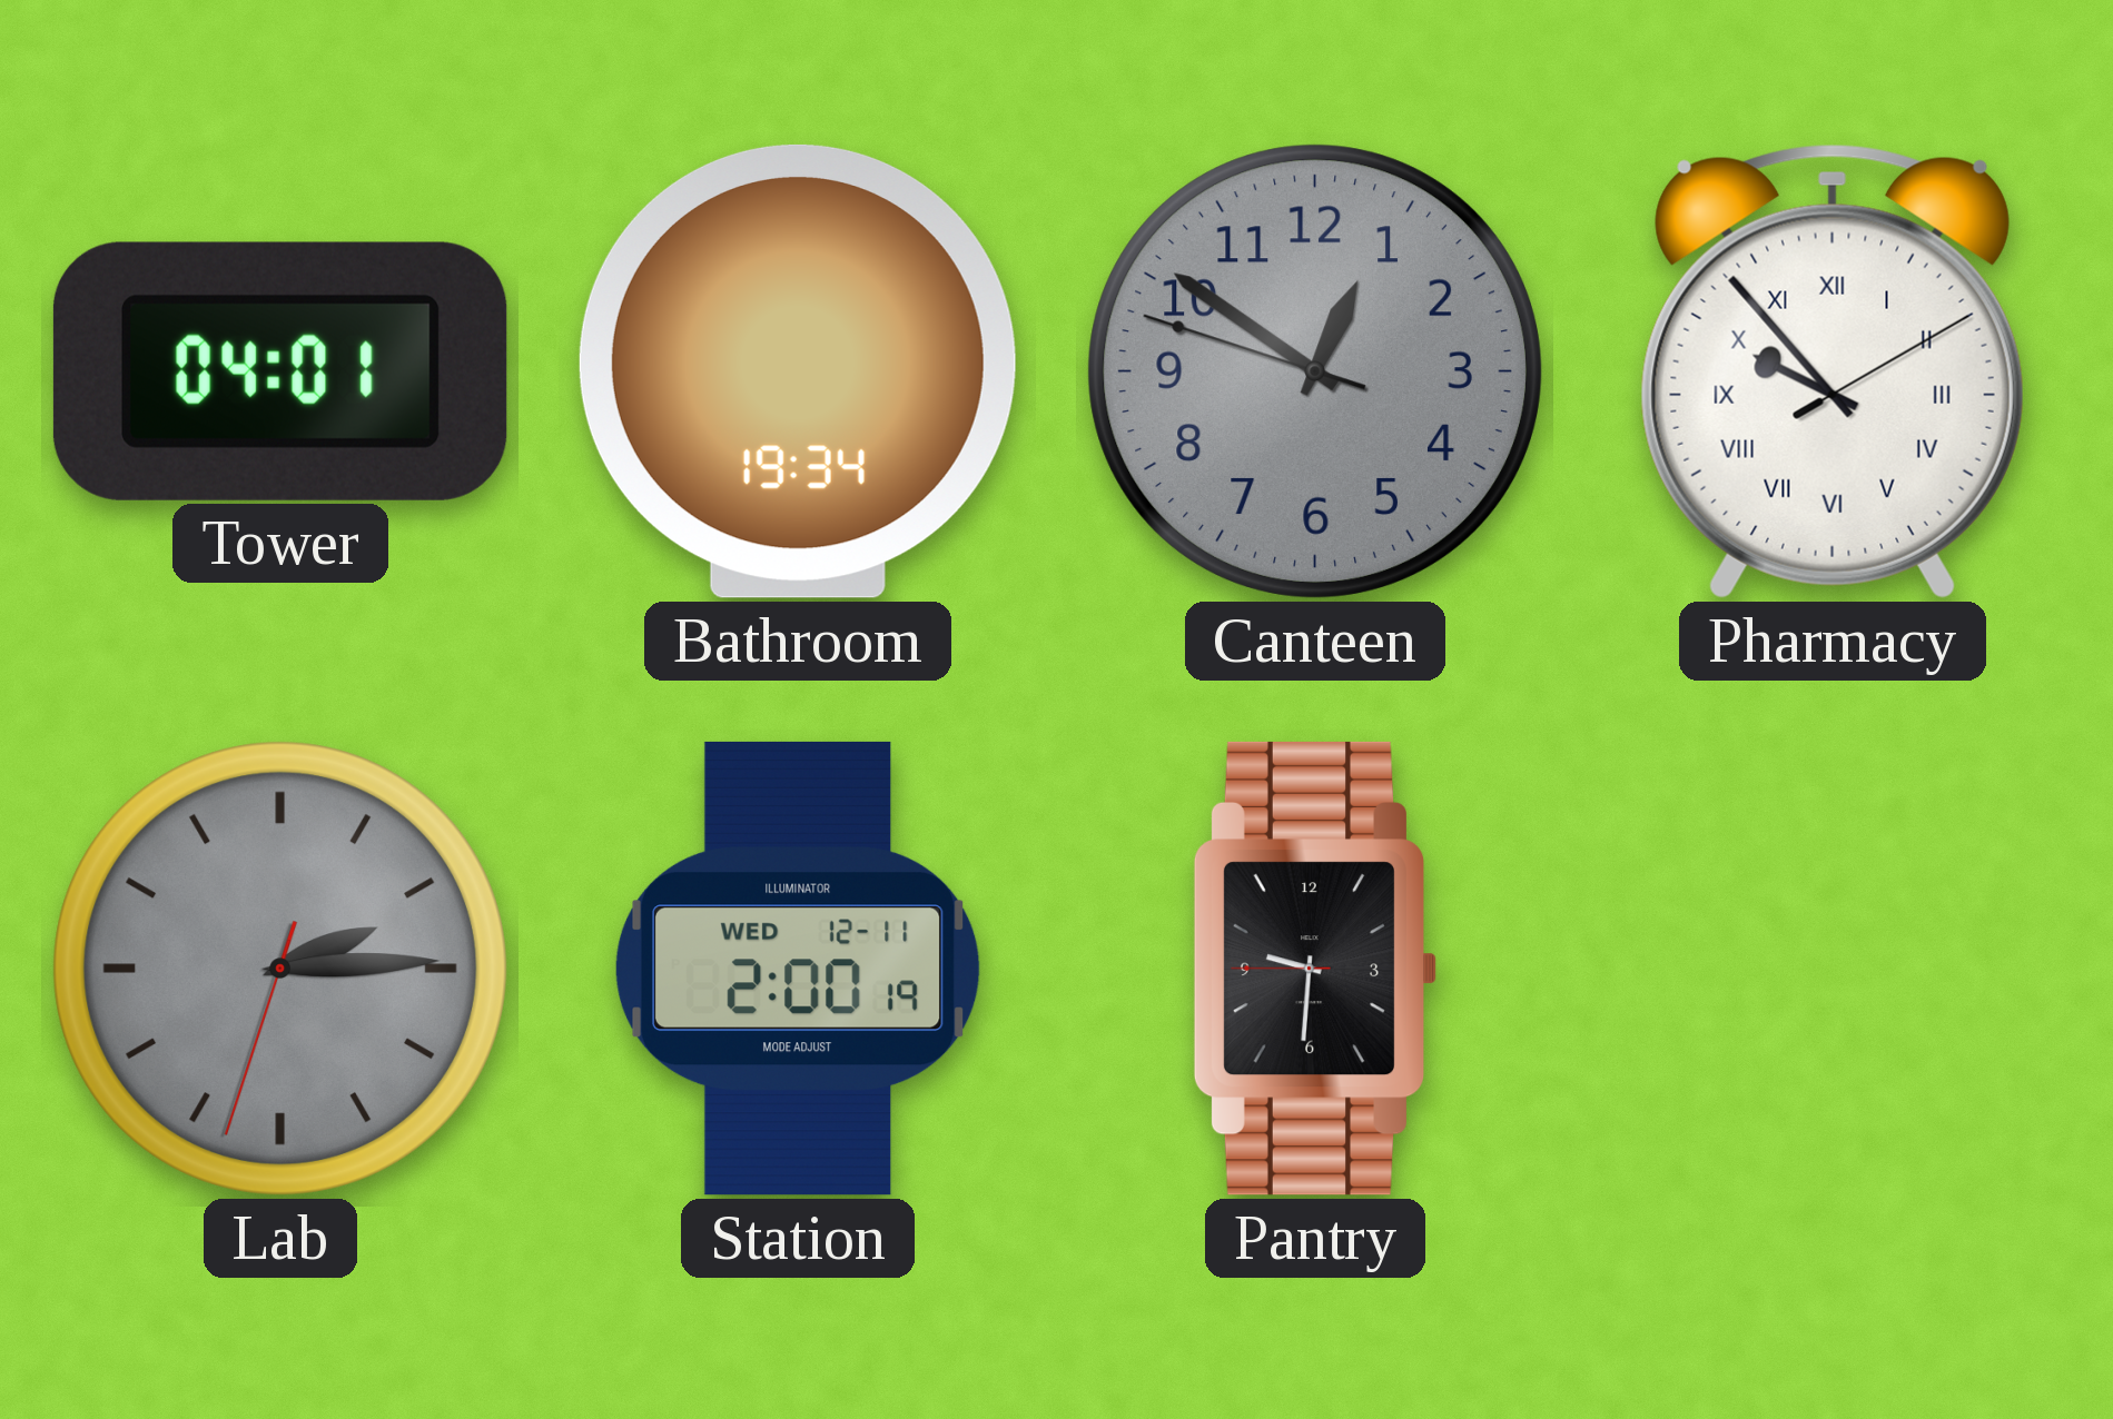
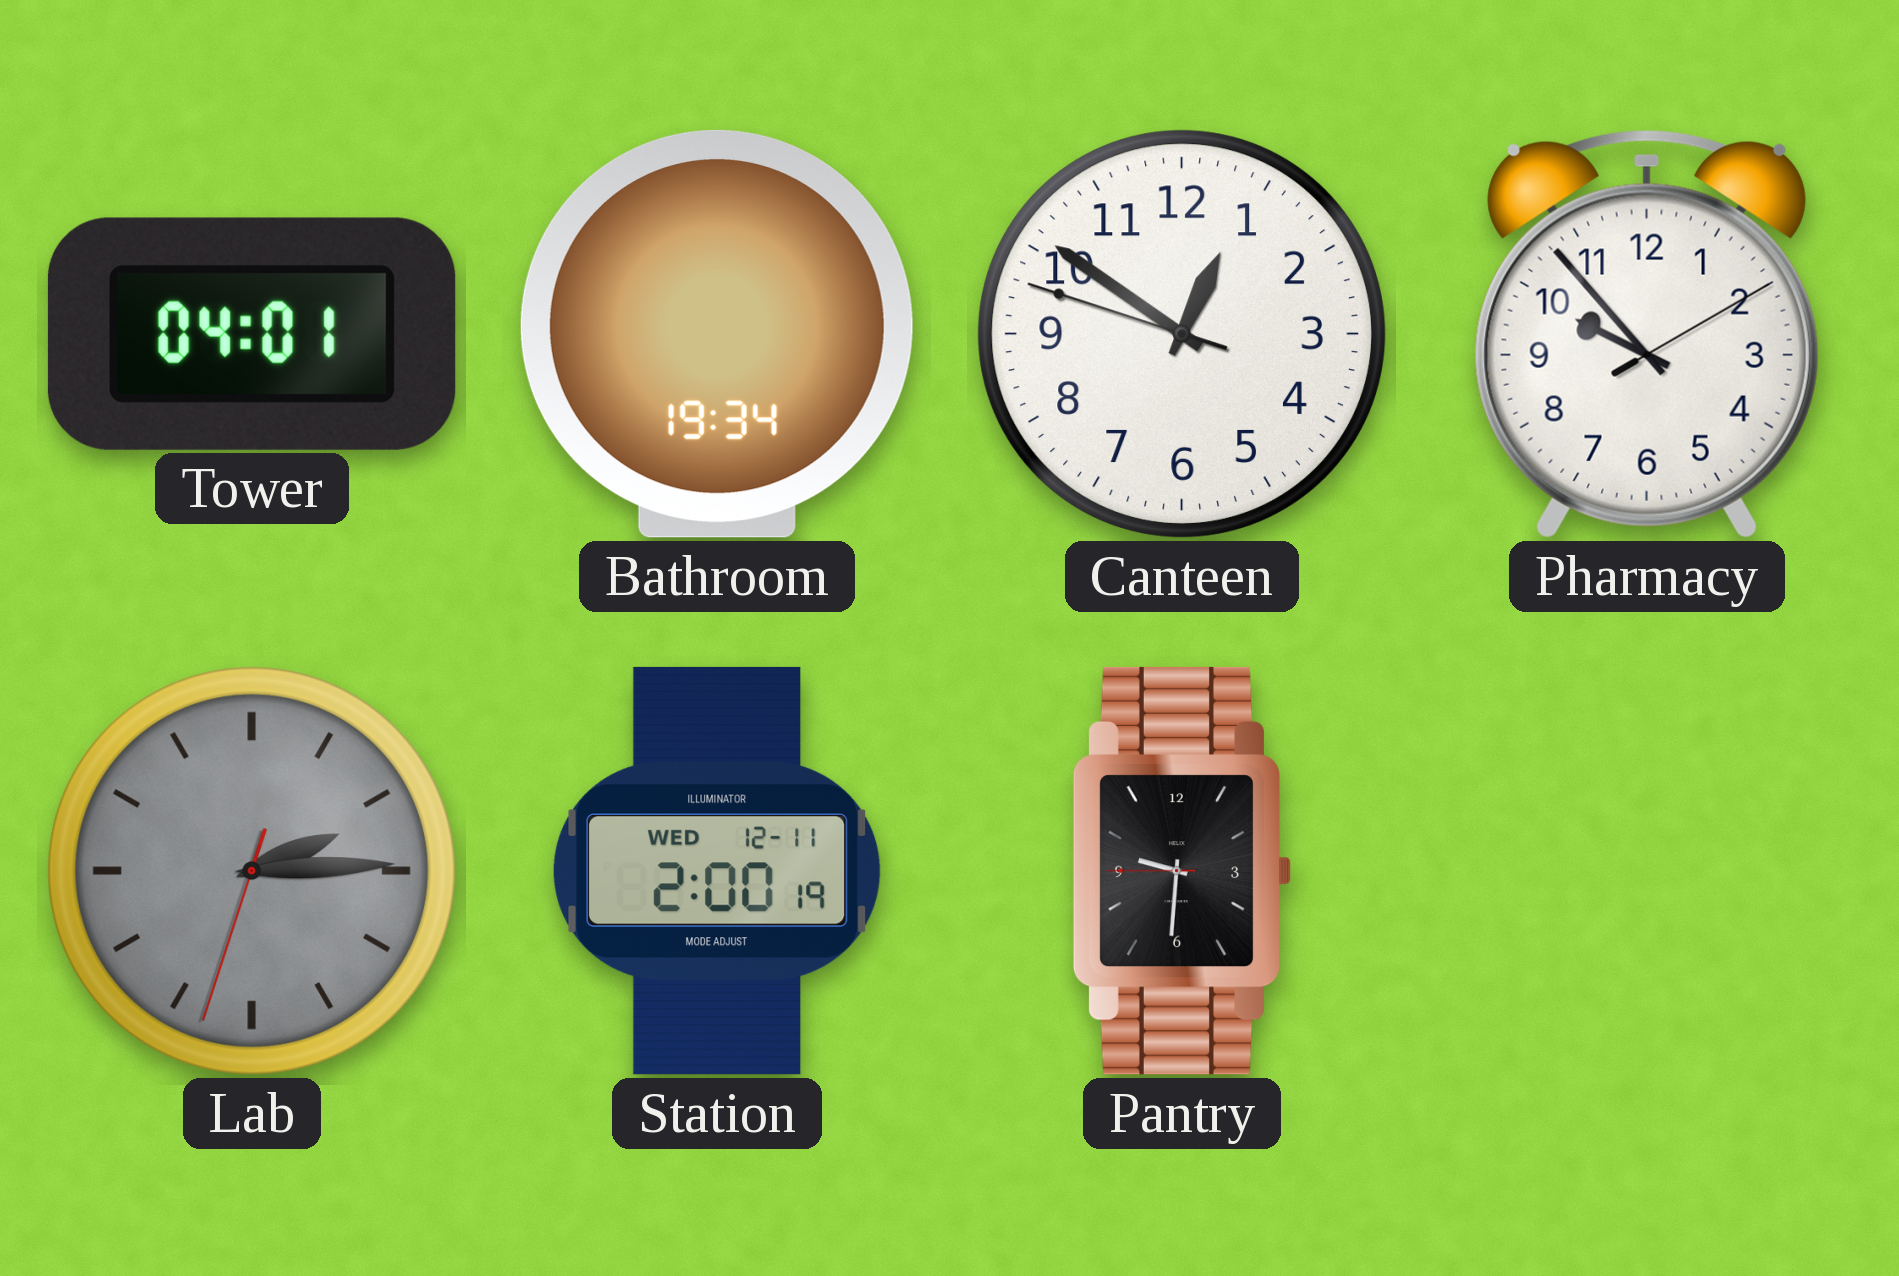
Canteen dial: grey -> white (1182, 334)
Pharmacy numerals: Roman -> Arabic (1647, 334)
